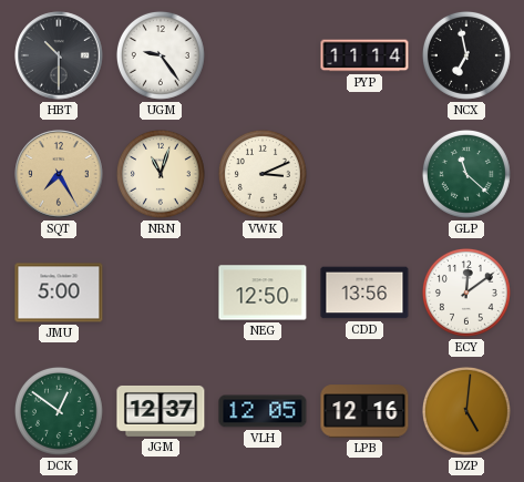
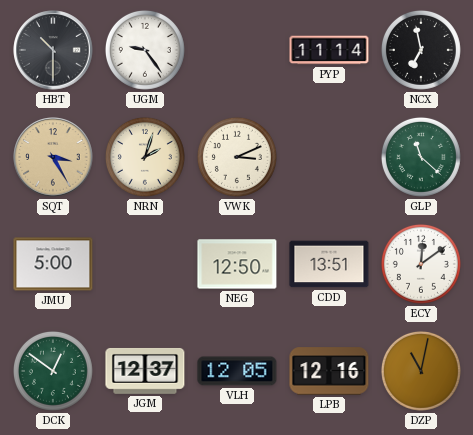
SQT: 7:25 -> 3:25 (53, 157)
NRN: 11:03 -> 2:03 (145, 157)
CDD: 13:56 -> 13:51 (329, 264)
DZP: 5:01 -> 11:02 (421, 371)
